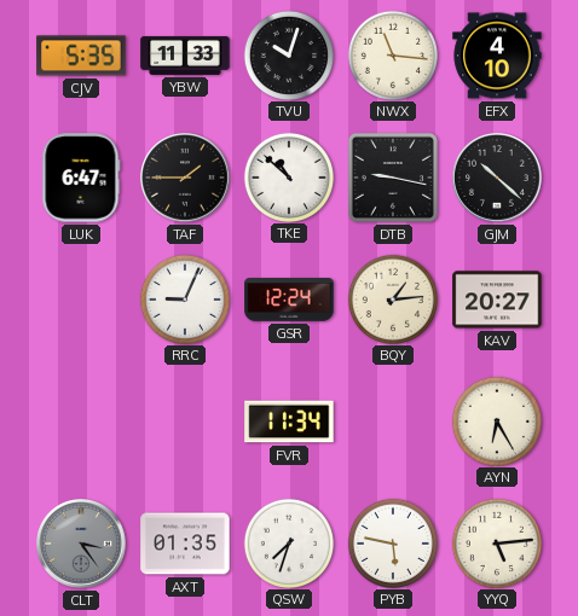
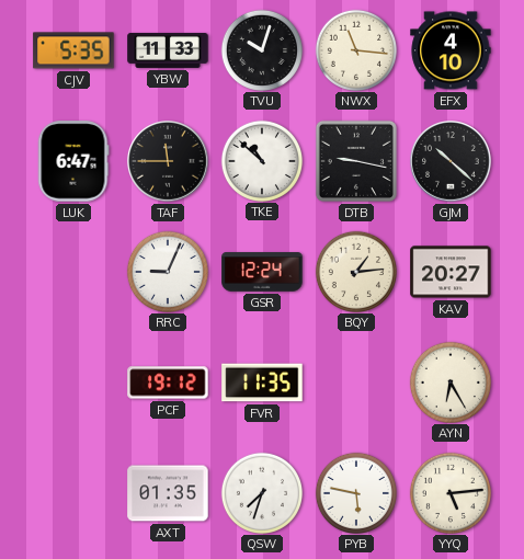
TAF: 1:45 -> 11:45 (168, 161)
PCF: none -> 19:12 (168, 383)
FVR: 11:34 -> 11:35 (262, 383)
CLT: 3:24 -> none (81, 544)
